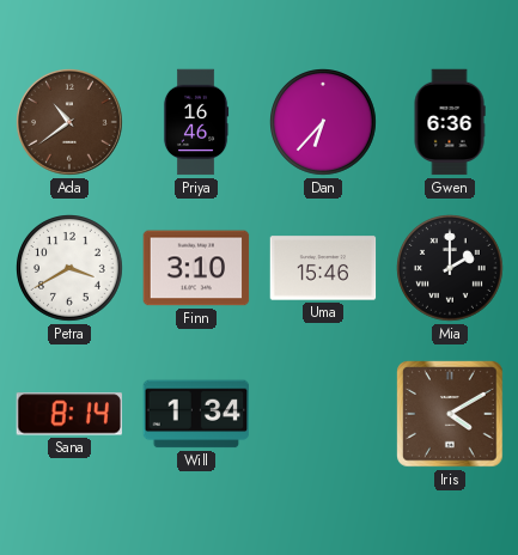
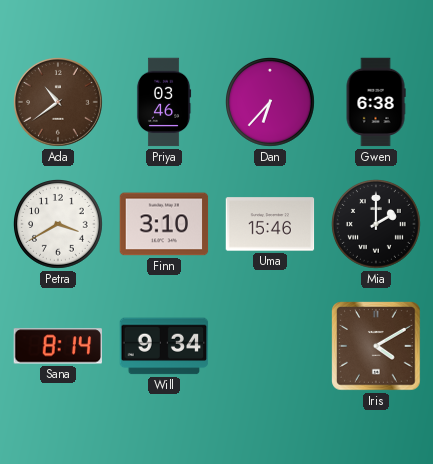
Priya: 16:46 -> 03:46 (164, 102)
Gwen: 6:36 -> 6:38 (376, 102)
Will: 1:34 -> 9:34 (164, 346)
